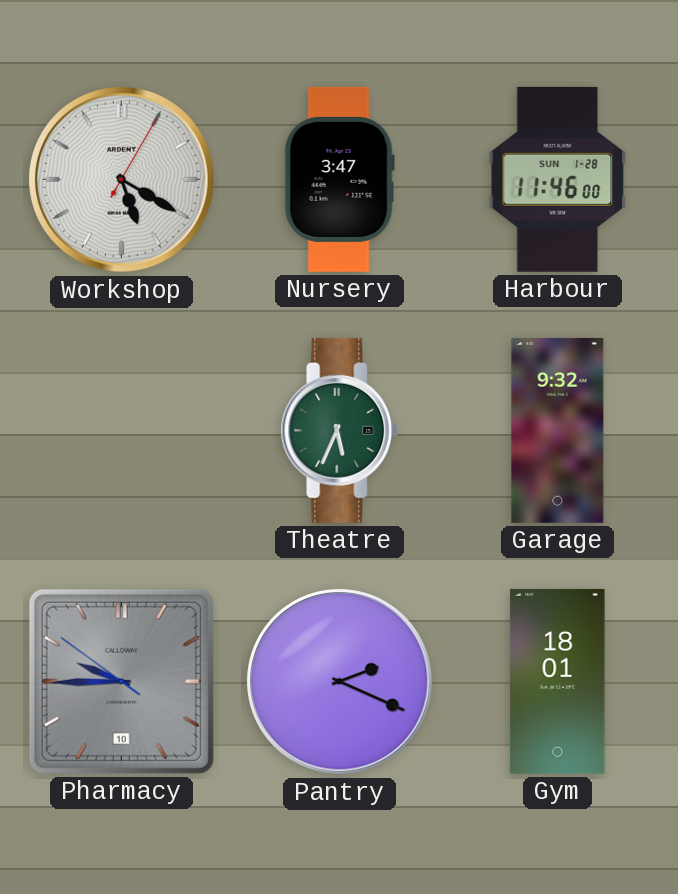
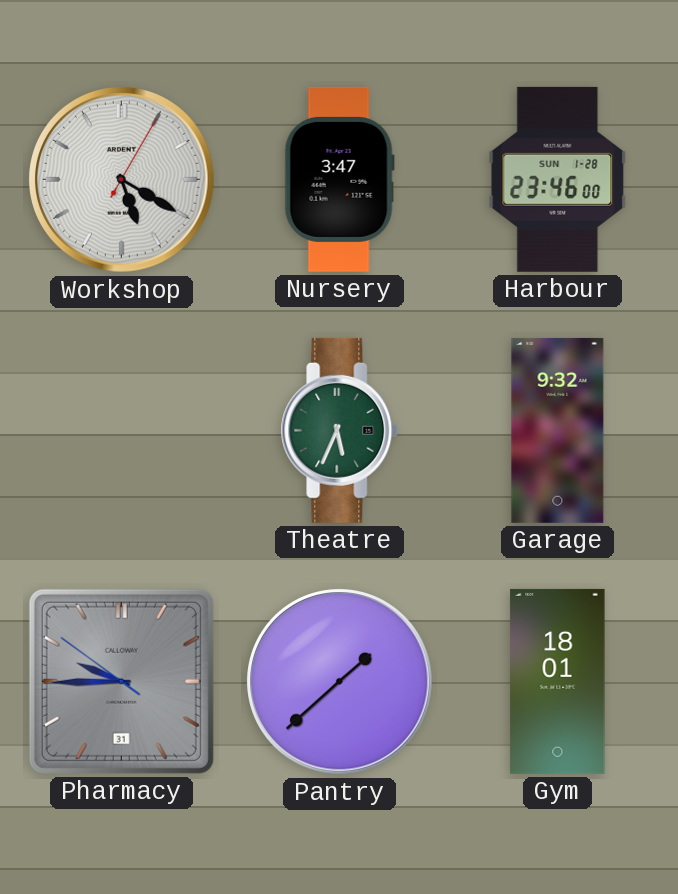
Harbour: 11:46 -> 23:46 (558, 179)
Pharmacy date: 10 -> 31 (121, 681)
Pantry: 2:19 -> 1:38 (340, 682)
